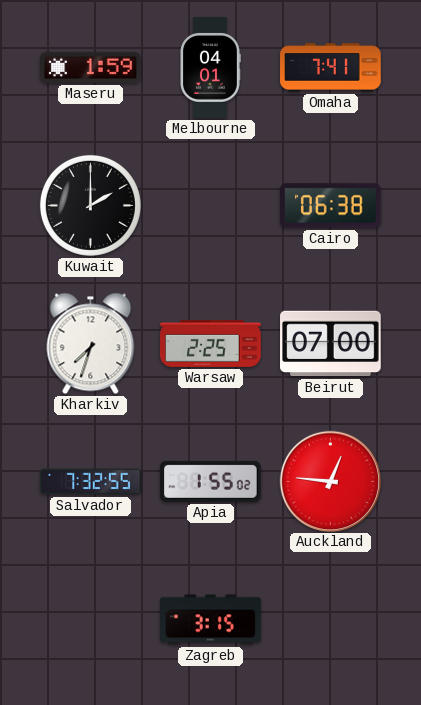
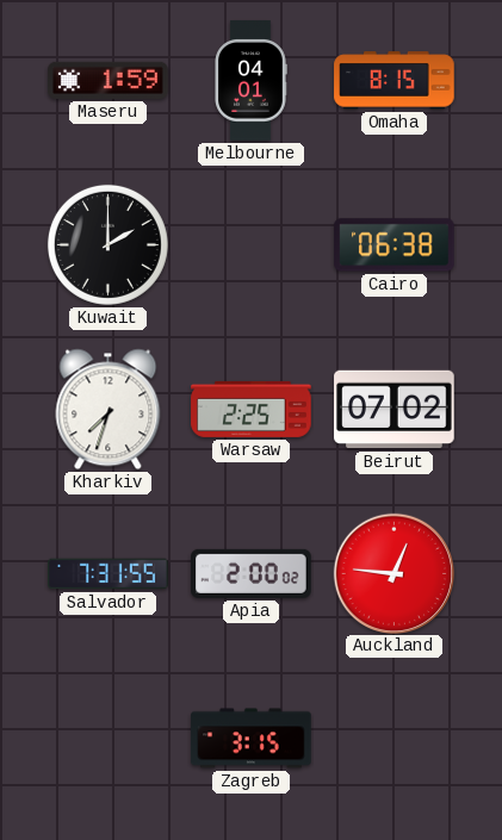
Omaha: 7:41 -> 8:15 (395, 81)
Beirut: 07:00 -> 07:02 (395, 410)
Salvador: 7:32 -> 7:31 (109, 574)
Apia: 1:55 -> 2:00 (252, 573)
